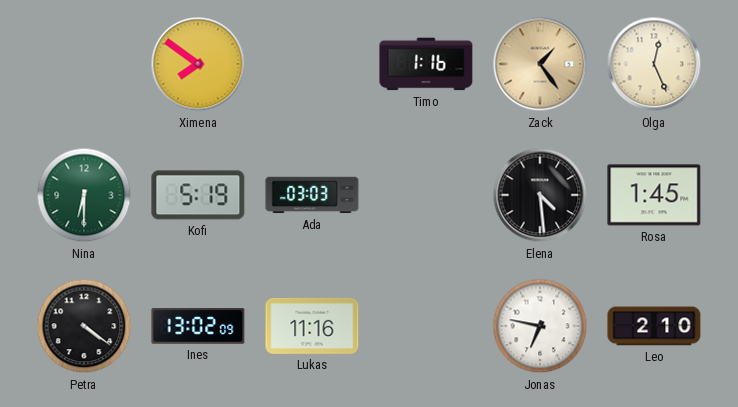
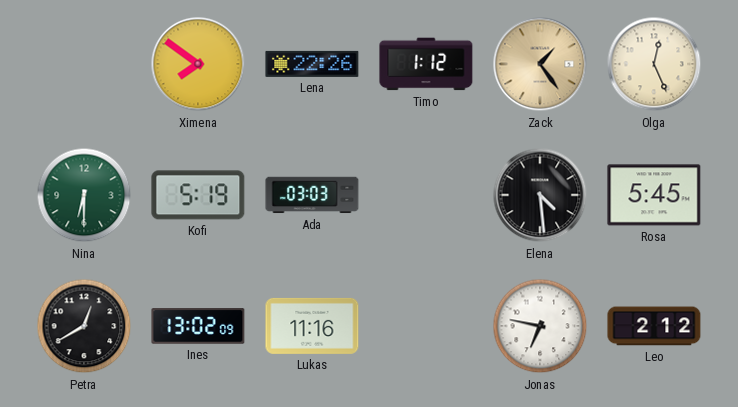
Lena: none -> 22:26 (312, 64)
Timo: 1:16 -> 1:12 (426, 64)
Rosa: 1:45 -> 5:45 (654, 195)
Petra: 4:21 -> 12:40 (84, 326)
Leo: 2:10 -> 2:12 (654, 326)
